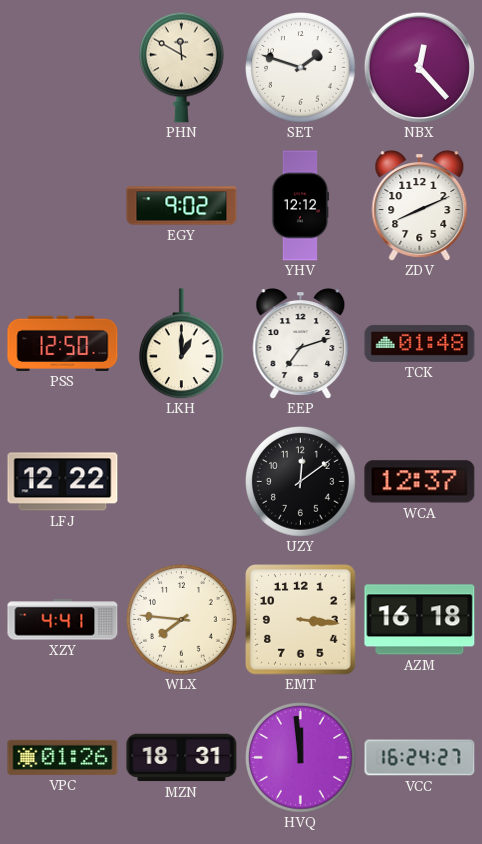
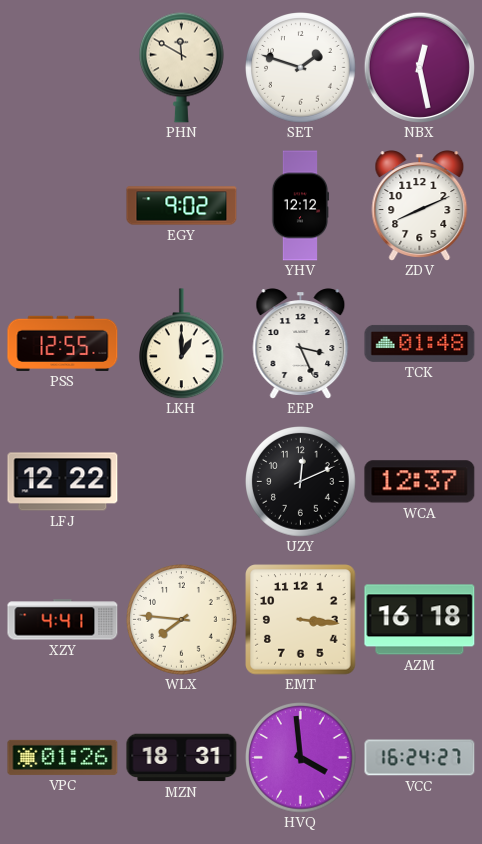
NBX: 12:23 -> 12:28 (419, 67)
PSS: 12:50 -> 12:55 (63, 343)
EEP: 7:12 -> 3:26 (301, 344)
UZY: 12:09 -> 12:11 (301, 482)
HVQ: 11:59 -> 3:59 (301, 758)
